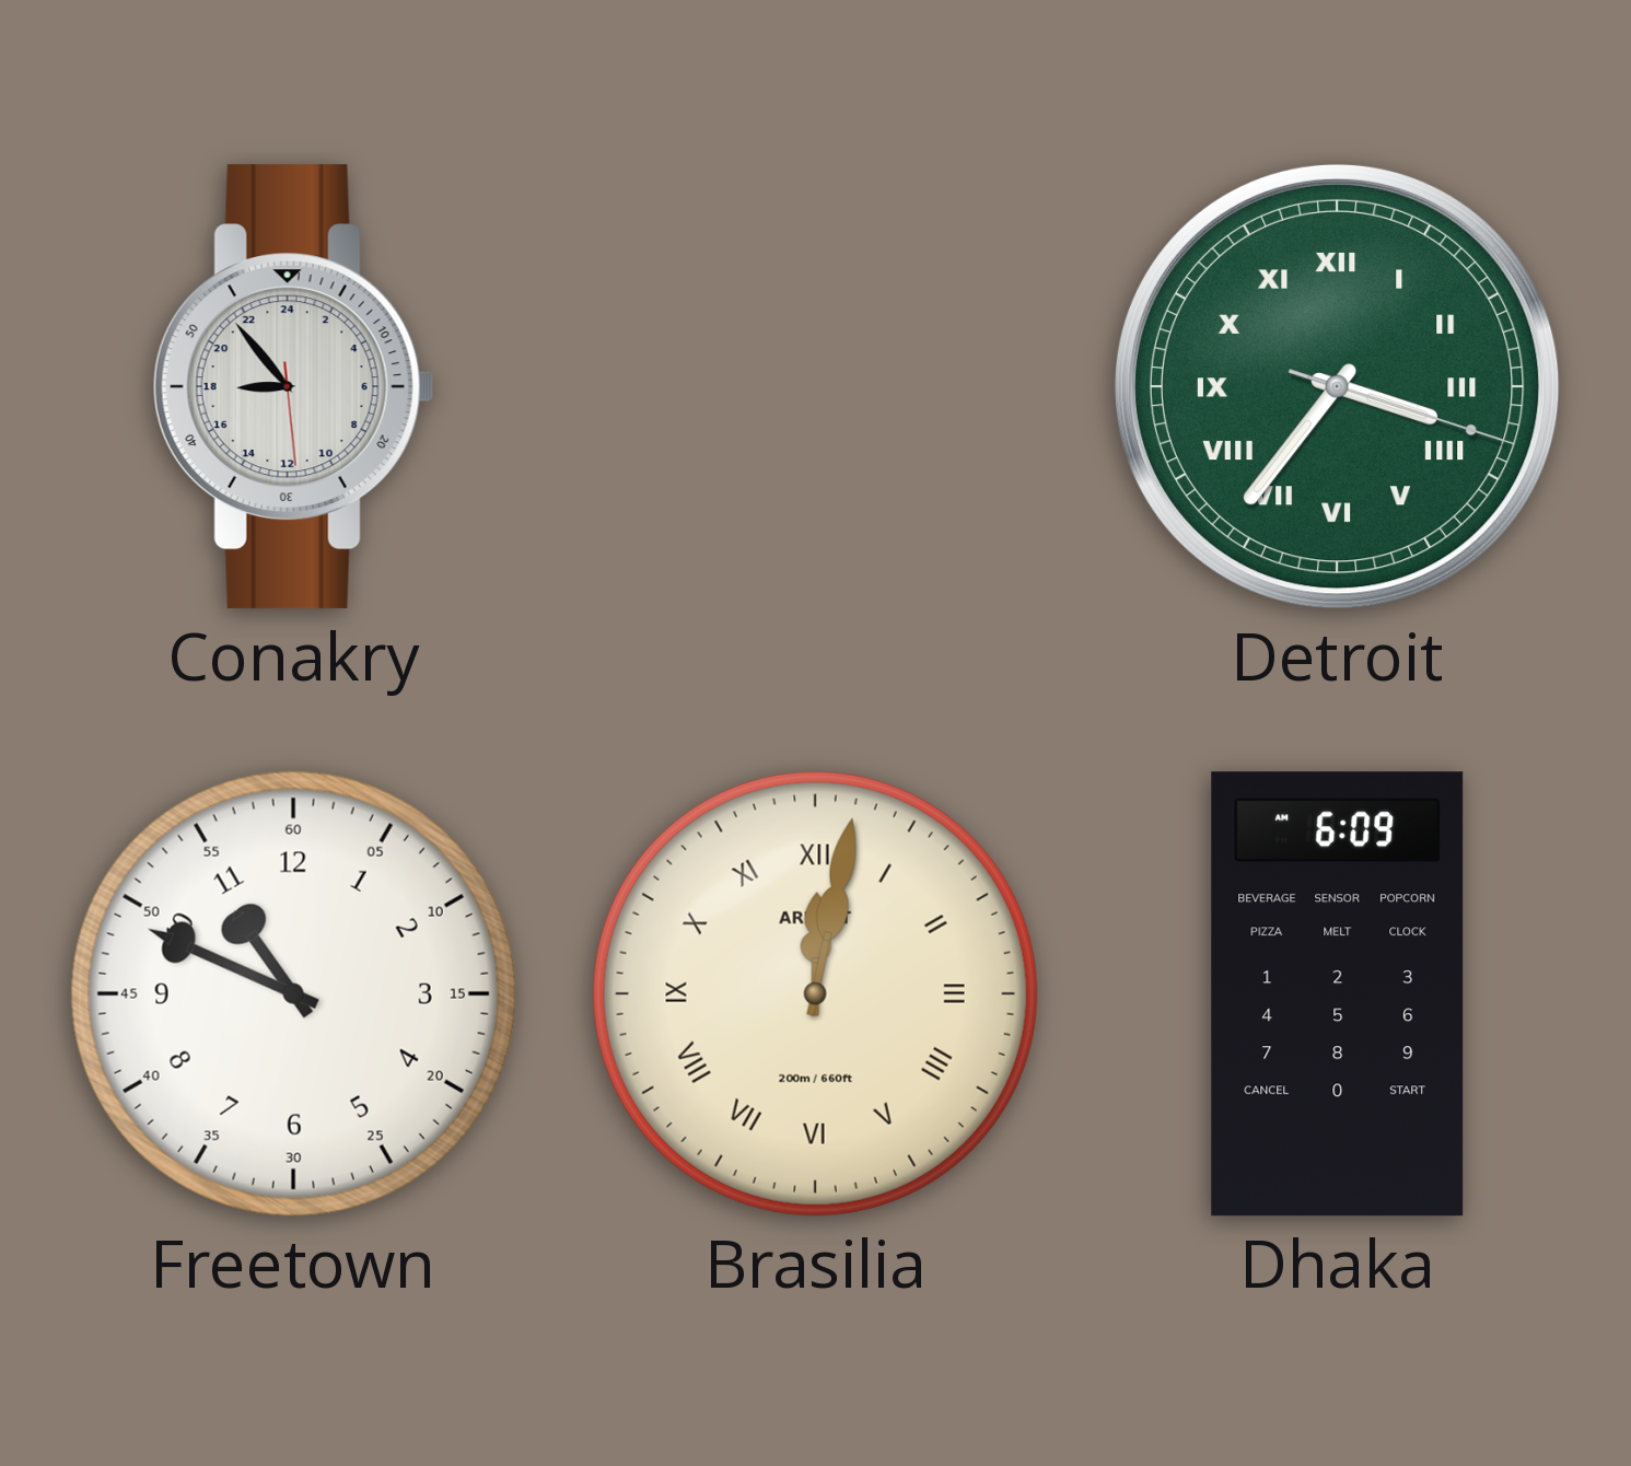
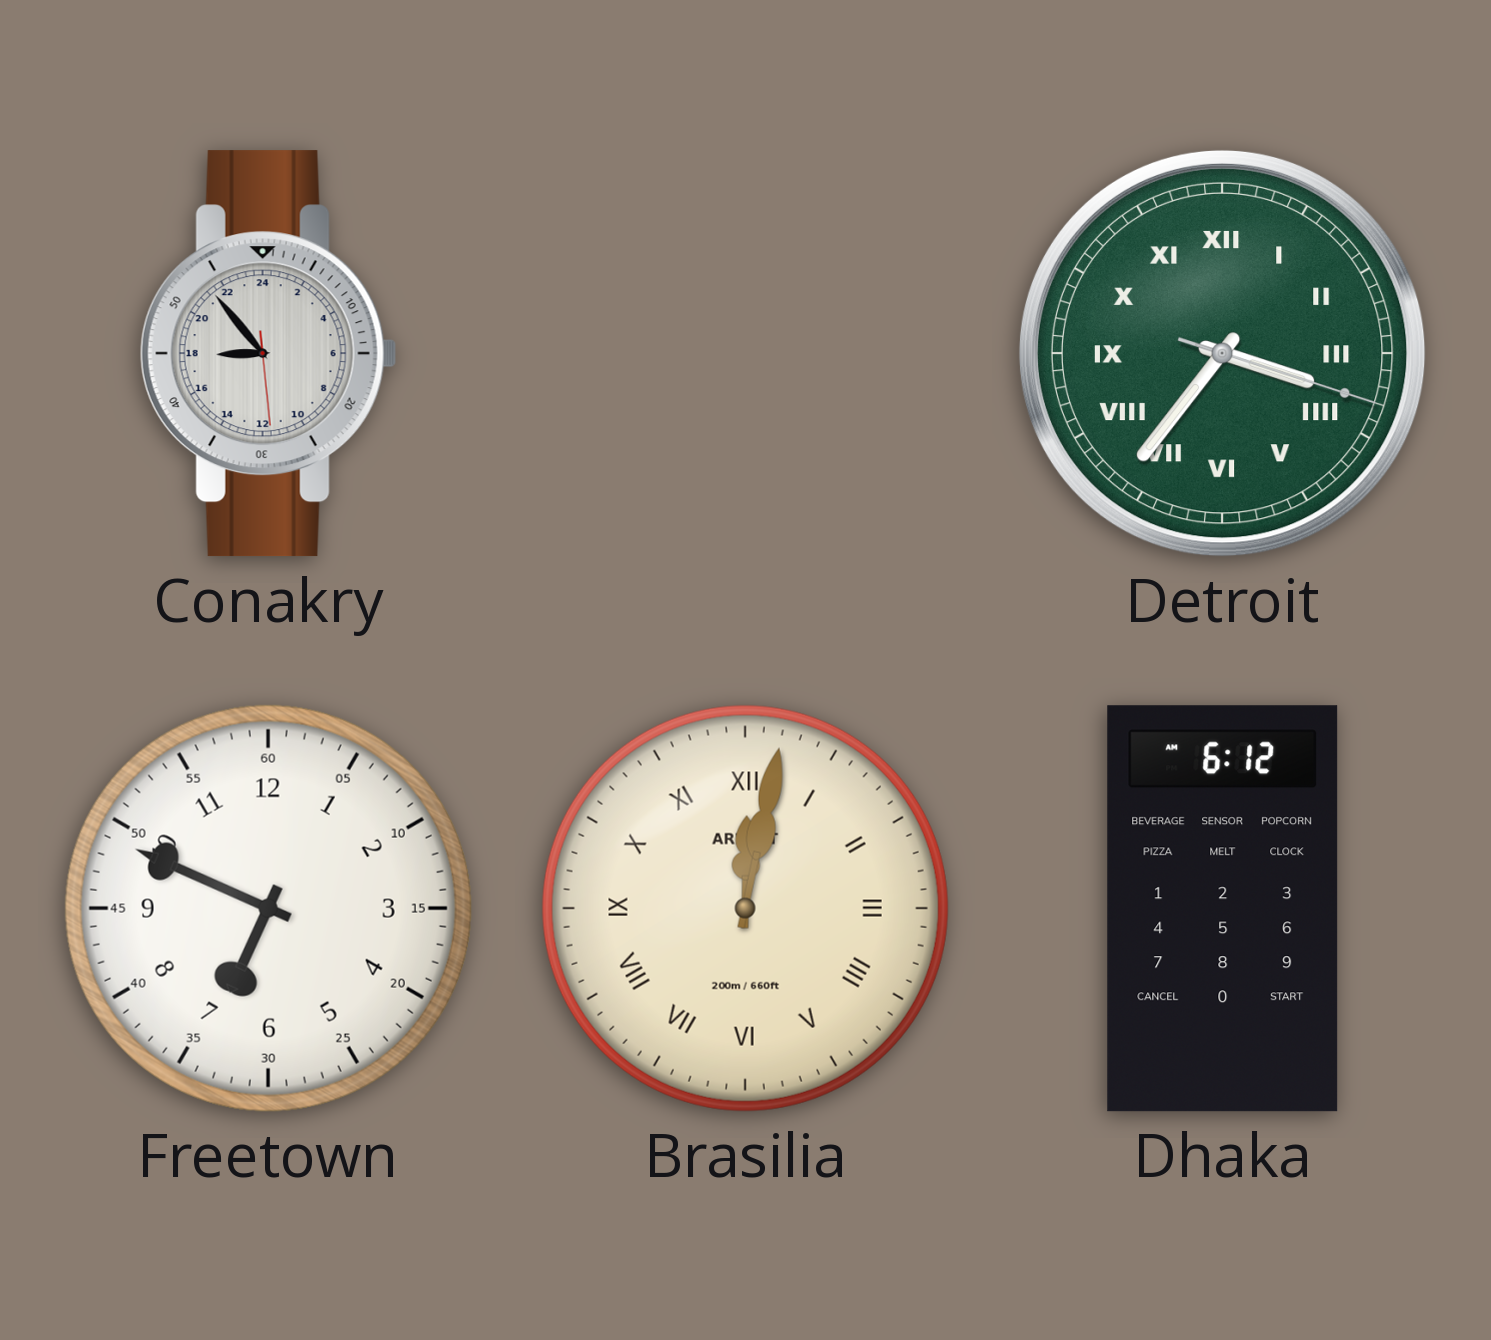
Freetown: 10:49 -> 6:49 (268, 908)
Dhaka: 6:09 -> 6:12 (1223, 909)
